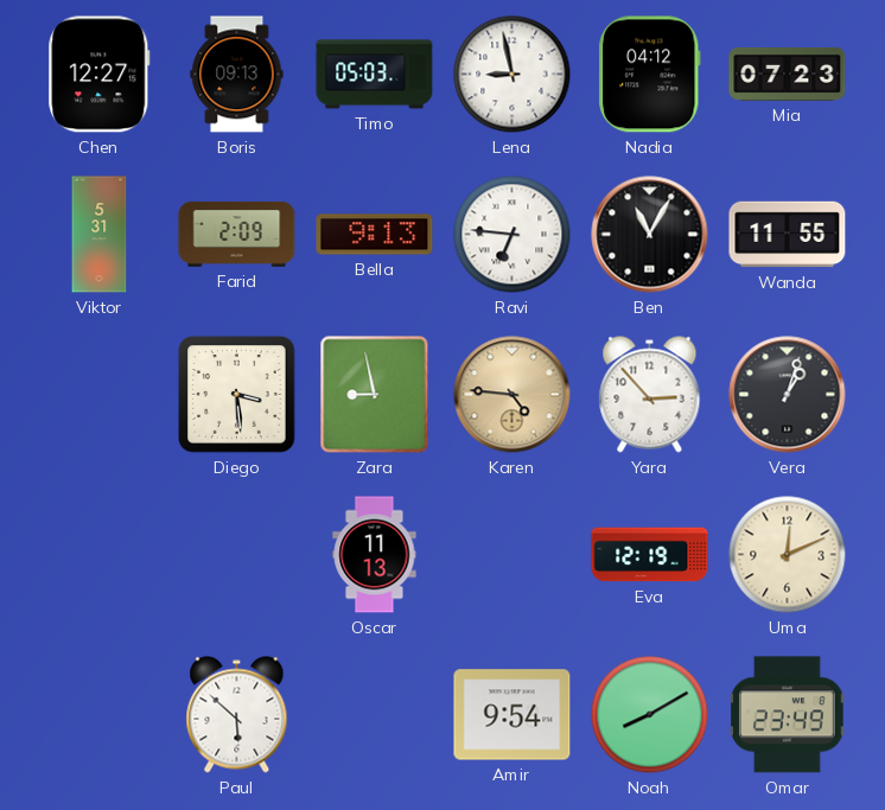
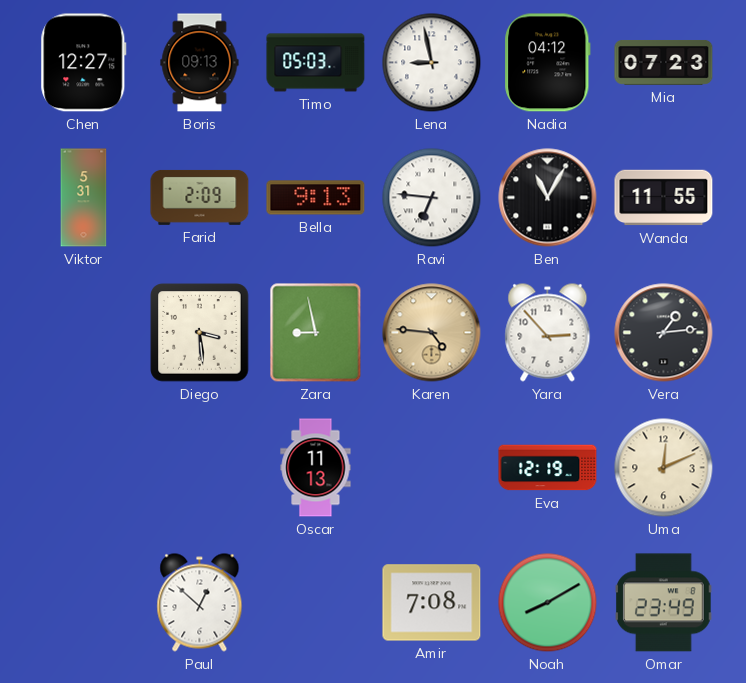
Vera: 1:03 -> 1:14 (664, 333)
Paul: 5:52 -> 12:52 (200, 603)
Amir: 9:54 -> 7:08 (432, 603)
